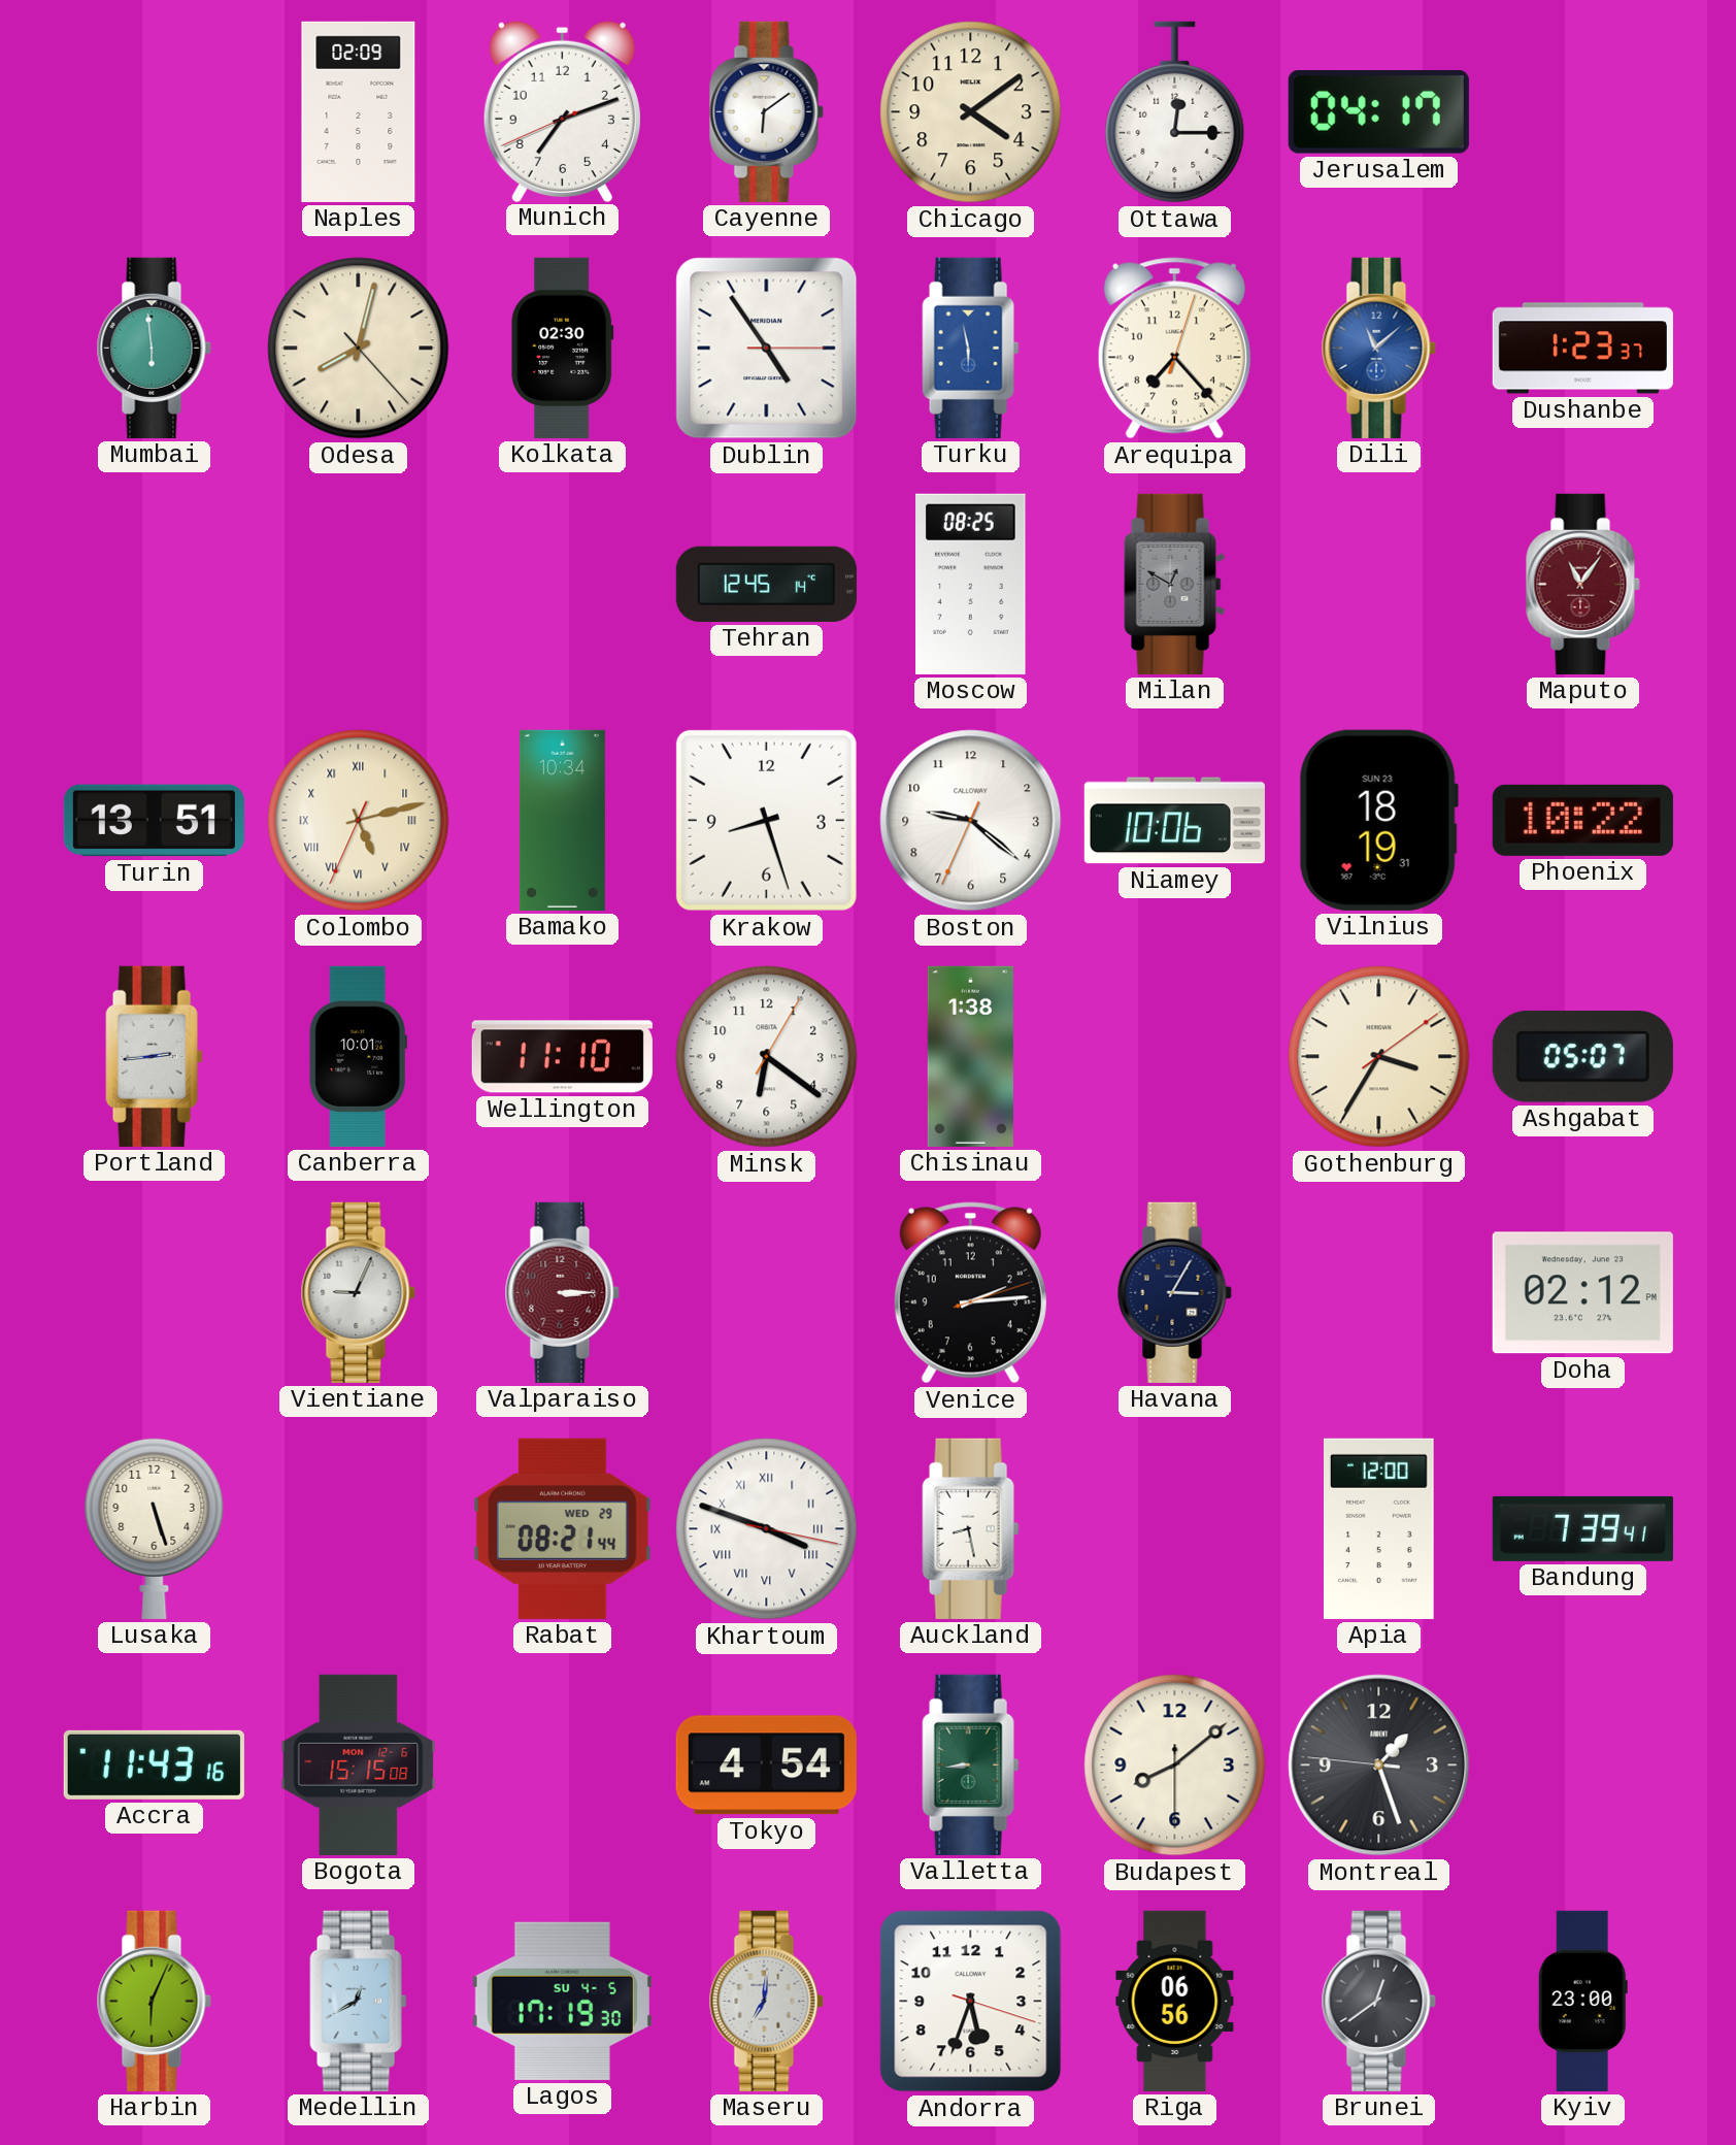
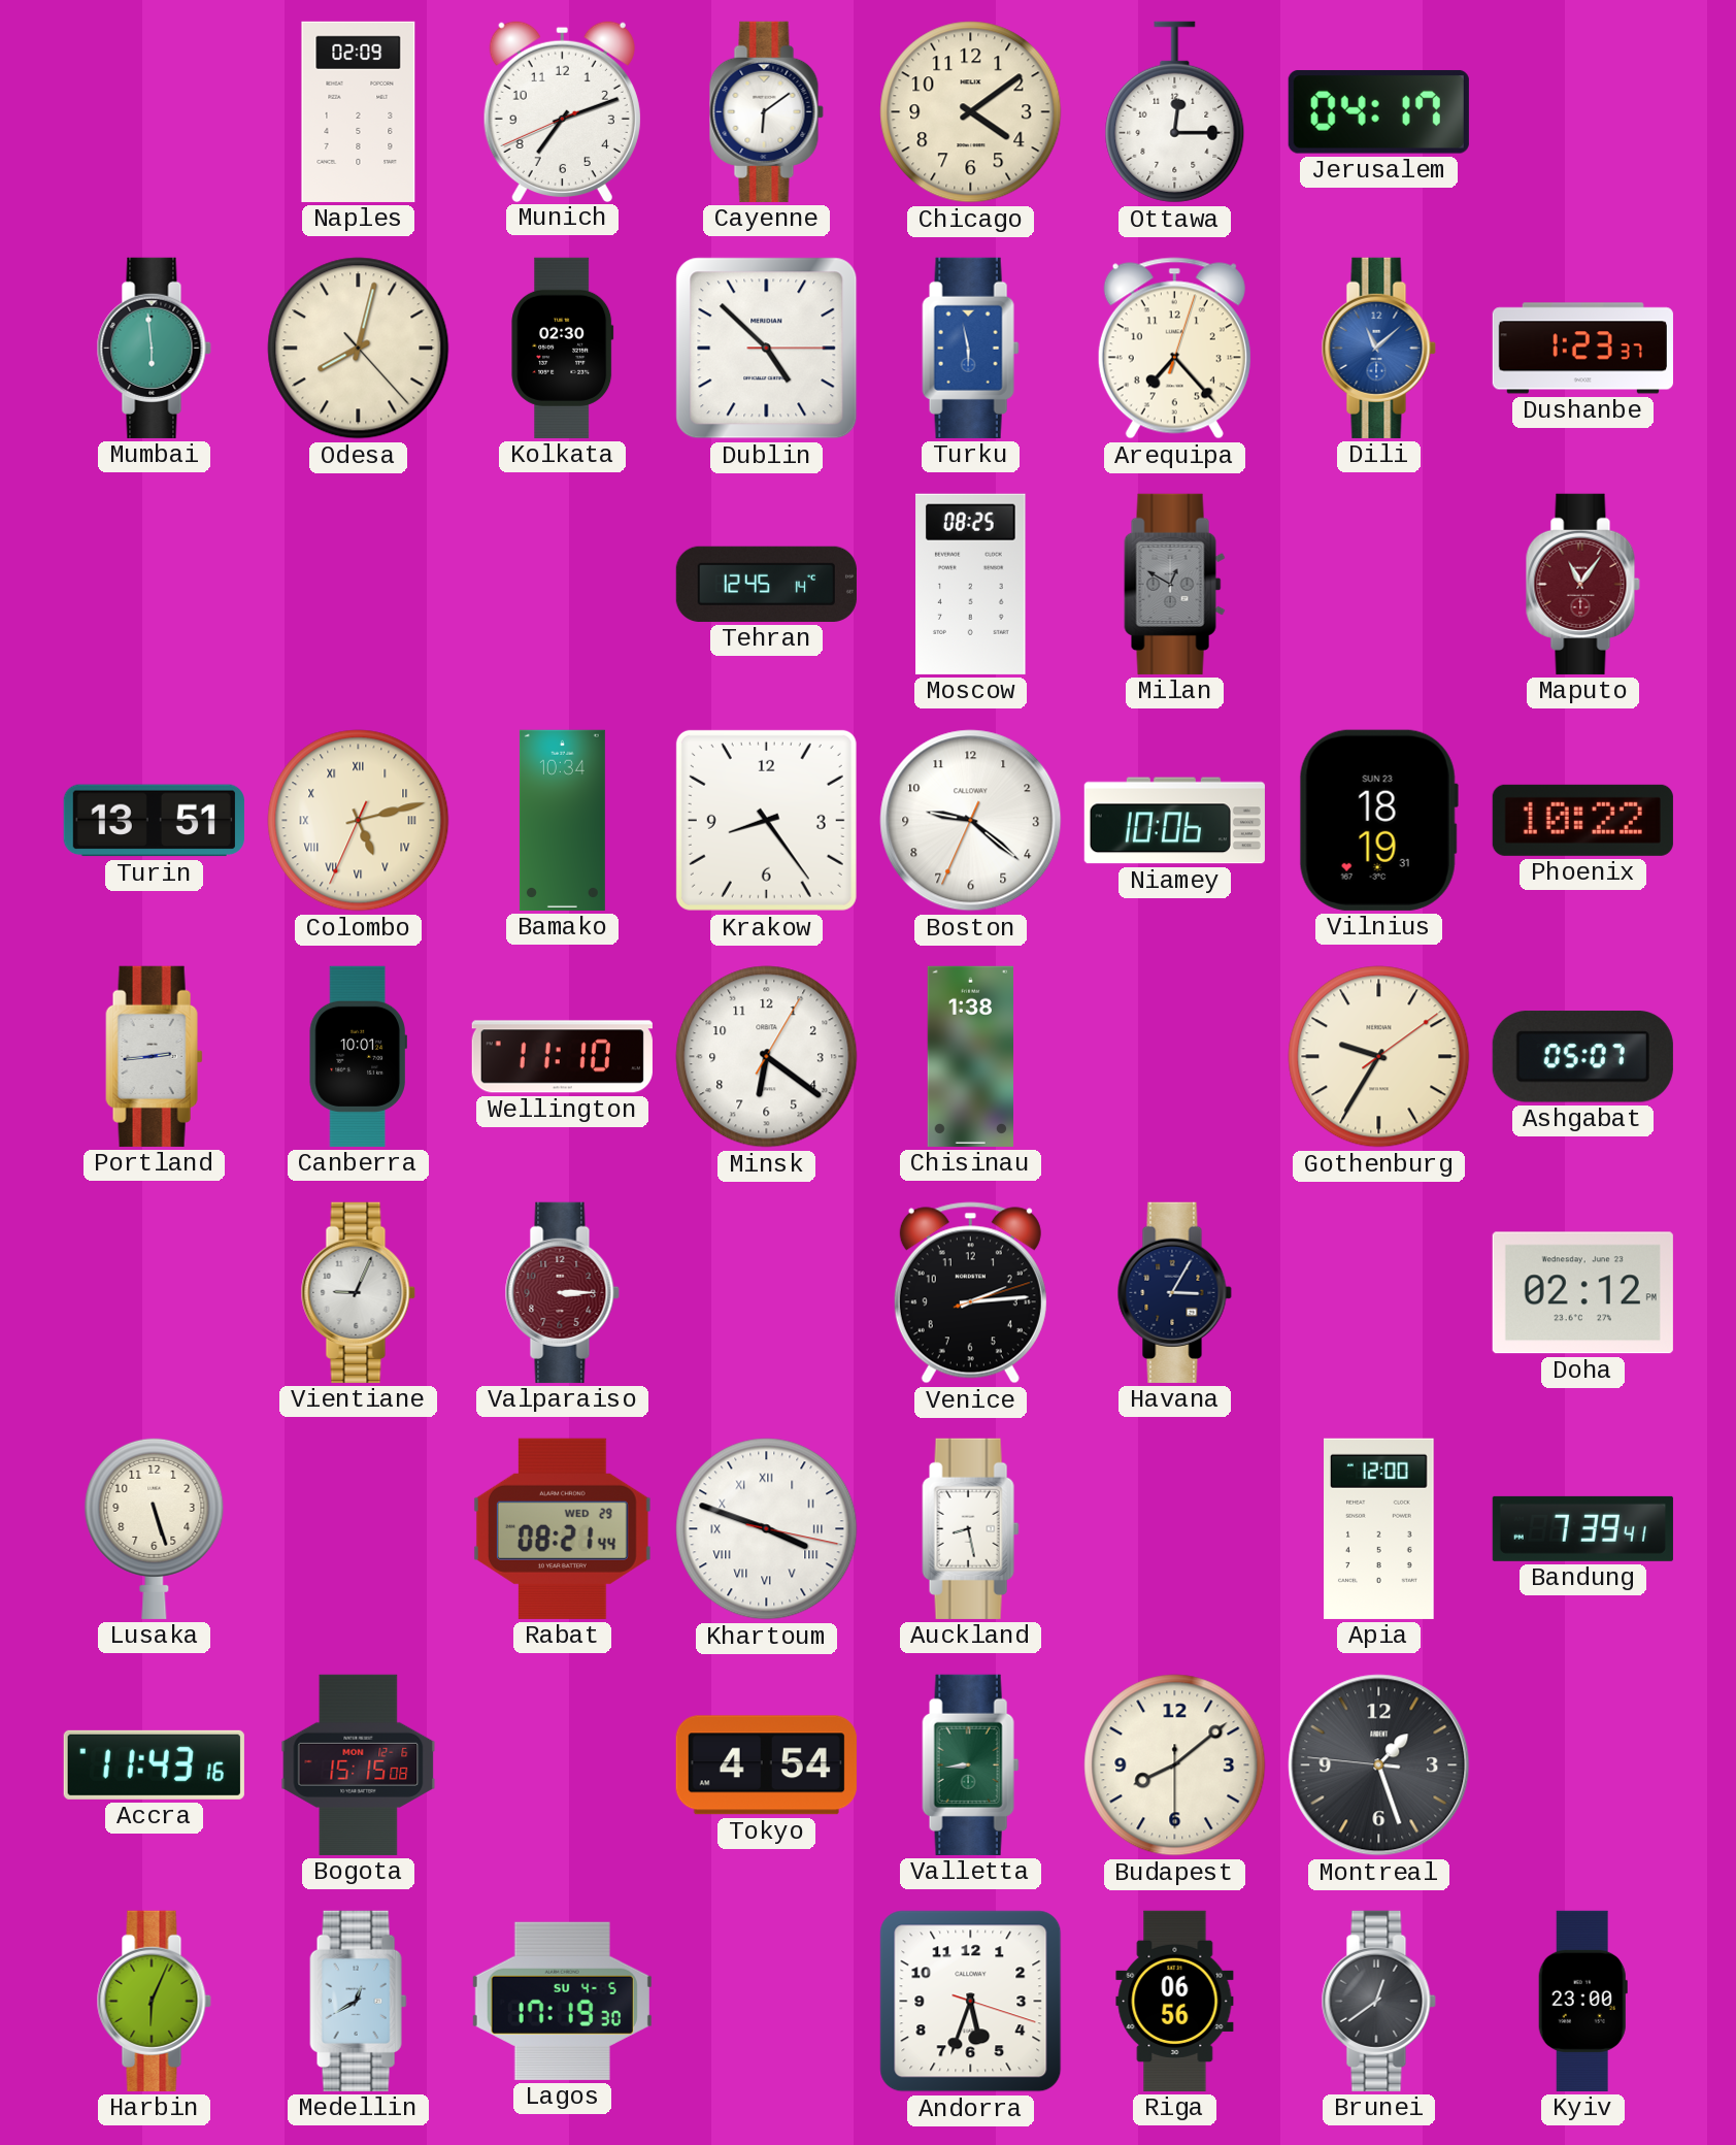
Dublin: 4:54 -> 4:52 (767, 349)
Krakow: 8:27 -> 8:24 (766, 820)
Gothenburg: 3:35 -> 9:35 (1379, 1057)
Maseru: 7:01 -> none (766, 2001)
